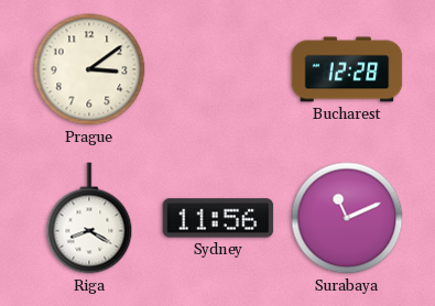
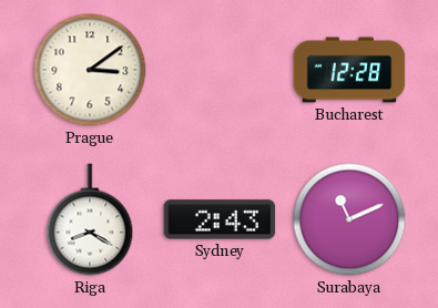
Sydney: 11:56 -> 2:43 (220, 219)
